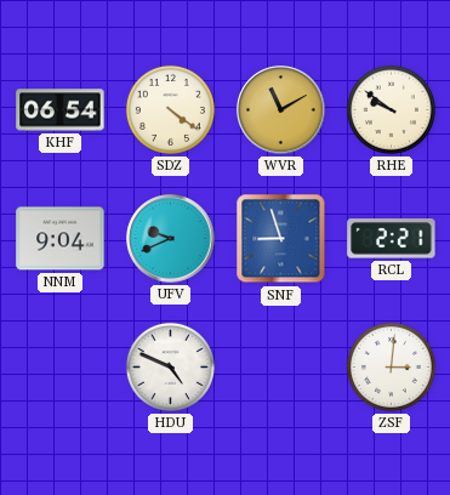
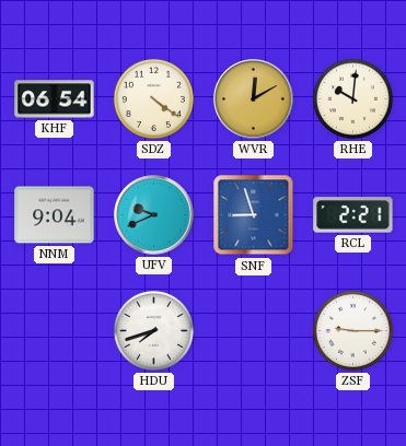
WVR: 11:10 -> 12:10 (254, 99)
RHE: 9:51 -> 10:01 (352, 98)
HDU: 4:49 -> 7:42 (153, 330)
ZSF: 3:01 -> 9:15 (352, 330)
